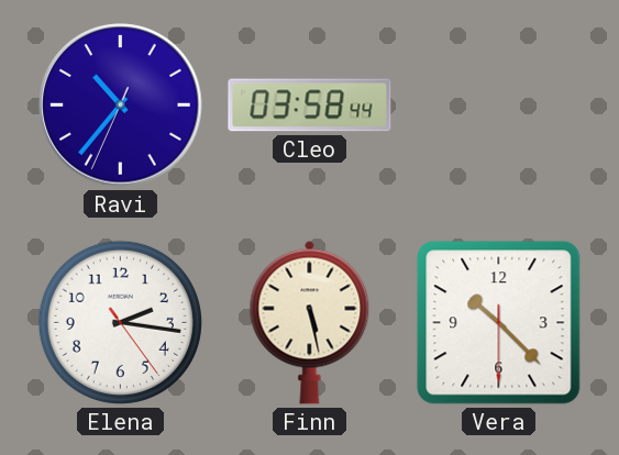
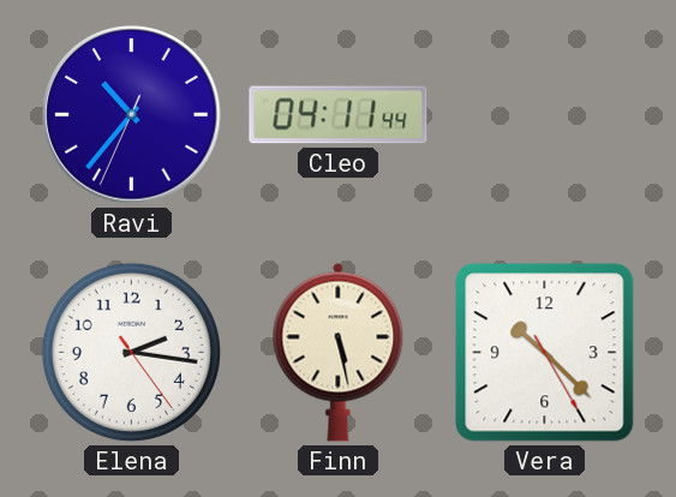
Cleo: 03:58 -> 04:11 (339, 115)
Vera: 10:22:30 -> 10:22:25 (545, 353)
